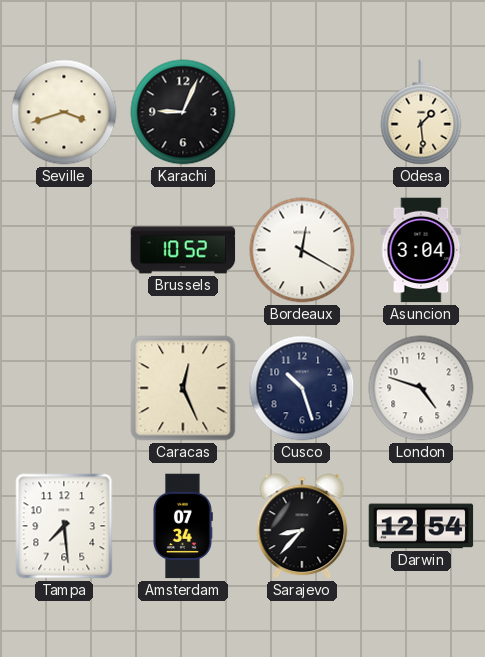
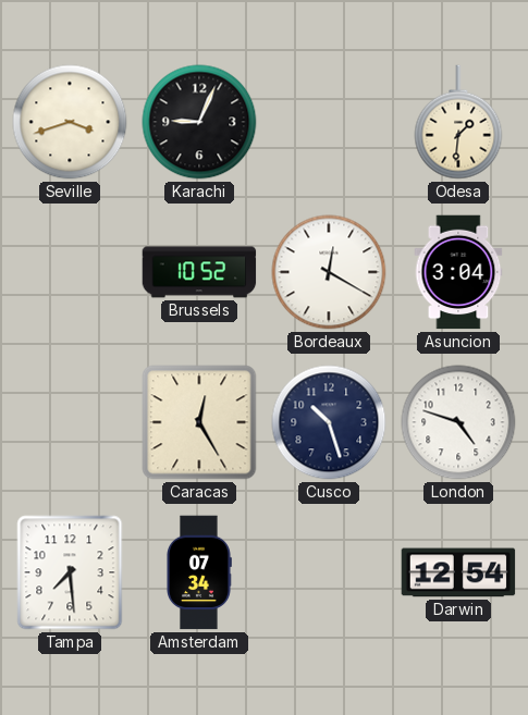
Odesa: 1:29 -> 1:31 (458, 122)
Caracas: 12:26 -> 12:25 (199, 422)
Sarajevo: 8:37 -> none (302, 526)
